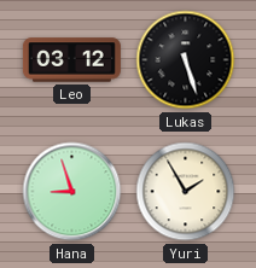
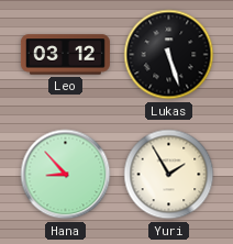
Hana: 8:57 -> 8:53 (66, 175)
